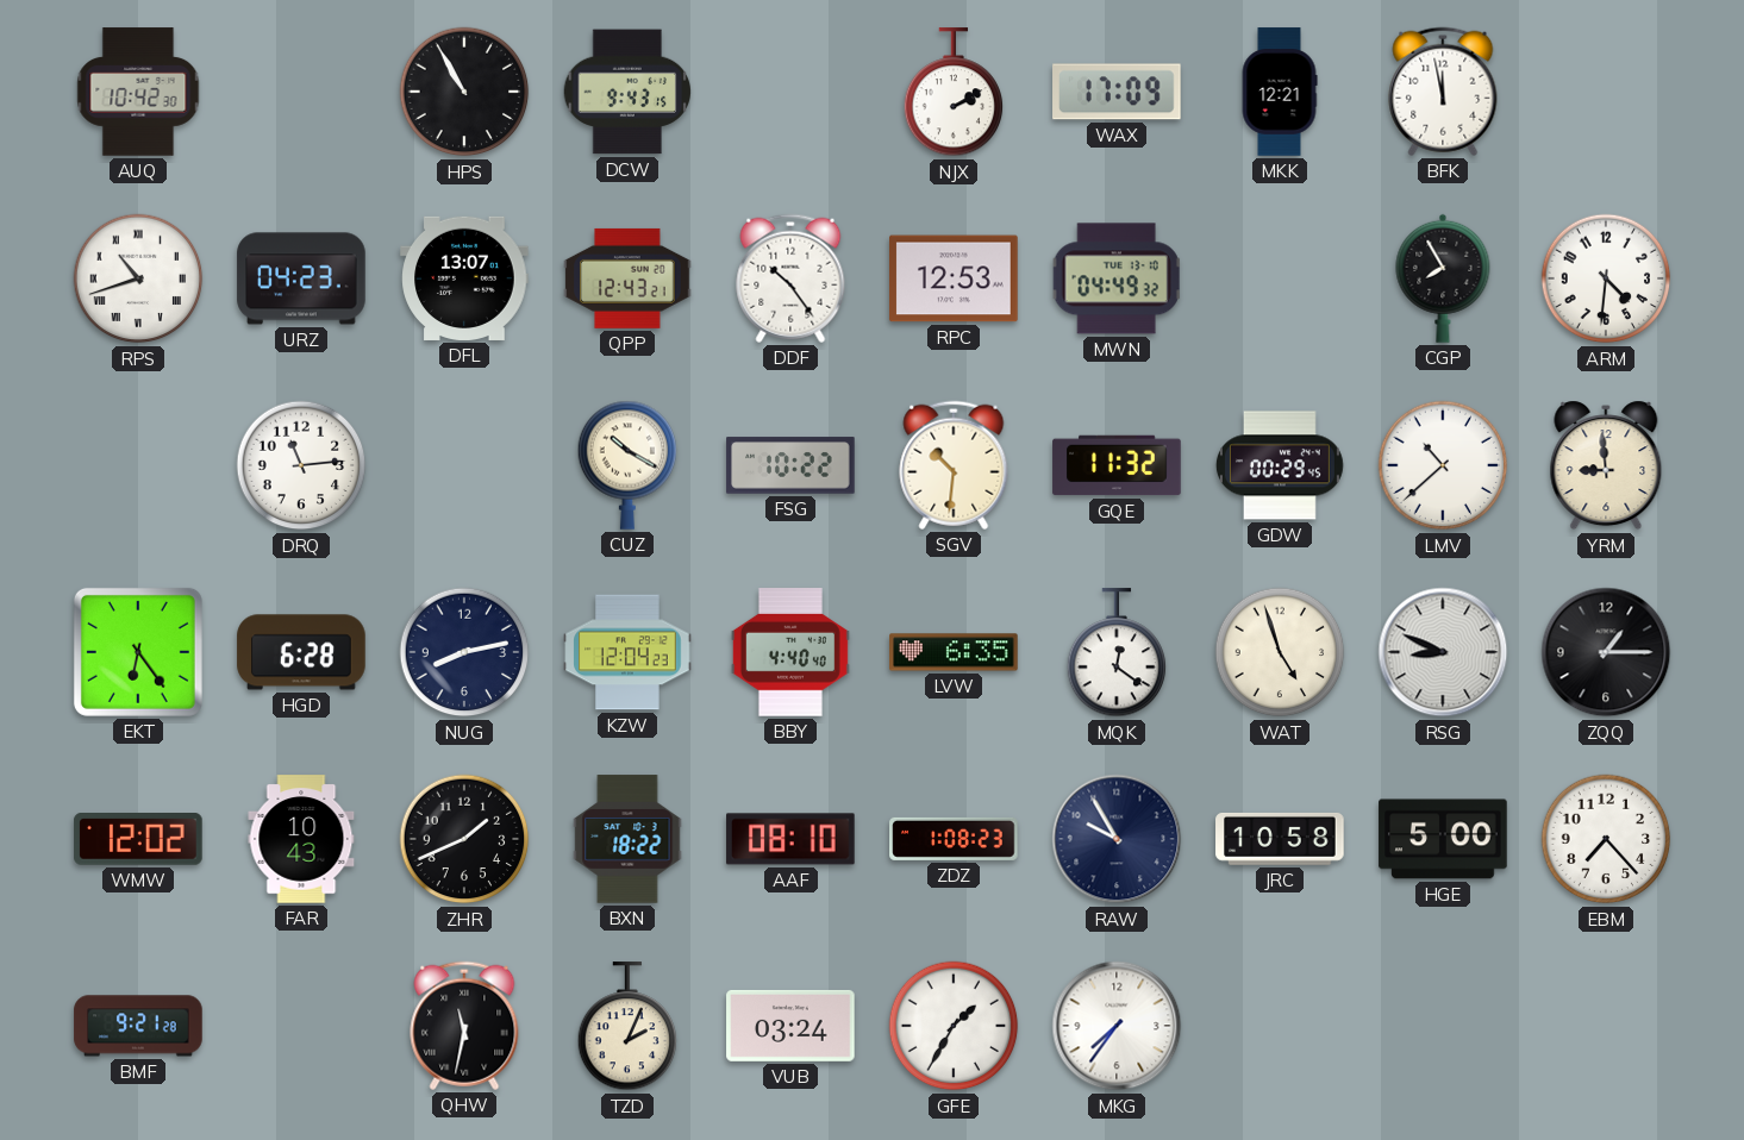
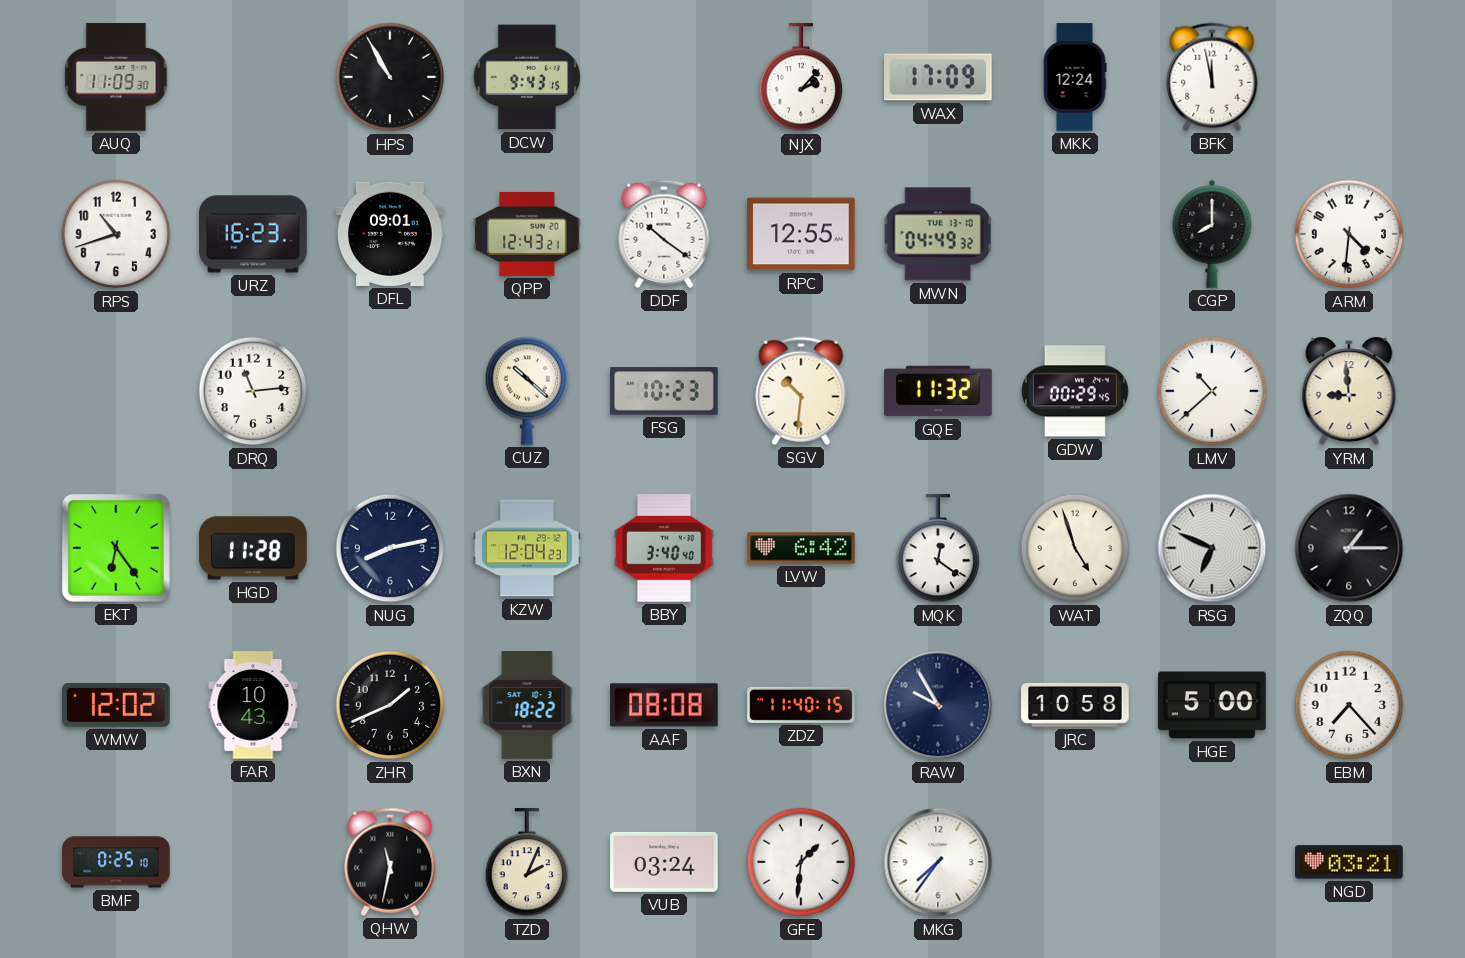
AUQ: 10:42 -> 11:09 (116, 77)
NJX: 2:10 -> 2:07 (801, 78)
MKK: 12:21 -> 12:24 (1075, 77)
RPS numerals: Roman -> Arabic (116, 234)
URZ: 04:23 -> 16:23 (253, 234)
DFL: 13:07 -> 09:01 (390, 234)
DDF: 10:24 -> 10:21 (664, 234)
RPC: 12:53 -> 12:55 (801, 234)
CGP: 7:55 -> 8:00 (1212, 234)
CUZ: 10:20 -> 10:22 (527, 391)
FSG: 10:22 -> 10:23 (664, 391)
HGD: 6:28 -> 11:28 (253, 548)
BBY: 4:40 -> 3:40 (664, 548)
LVW: 6:35 -> 6:42 (801, 548)
RSG: 8:49 -> 6:49 (1212, 548)
AAF: 08:10 -> 08:08 (664, 705)
ZDZ: 1:08 -> 11:40 (801, 705)
BMF: 9:21 -> 0:25 (116, 862)
GFE: 1:35 -> 1:31 (801, 862)
NGD: none -> 03:21 (1349, 862)
